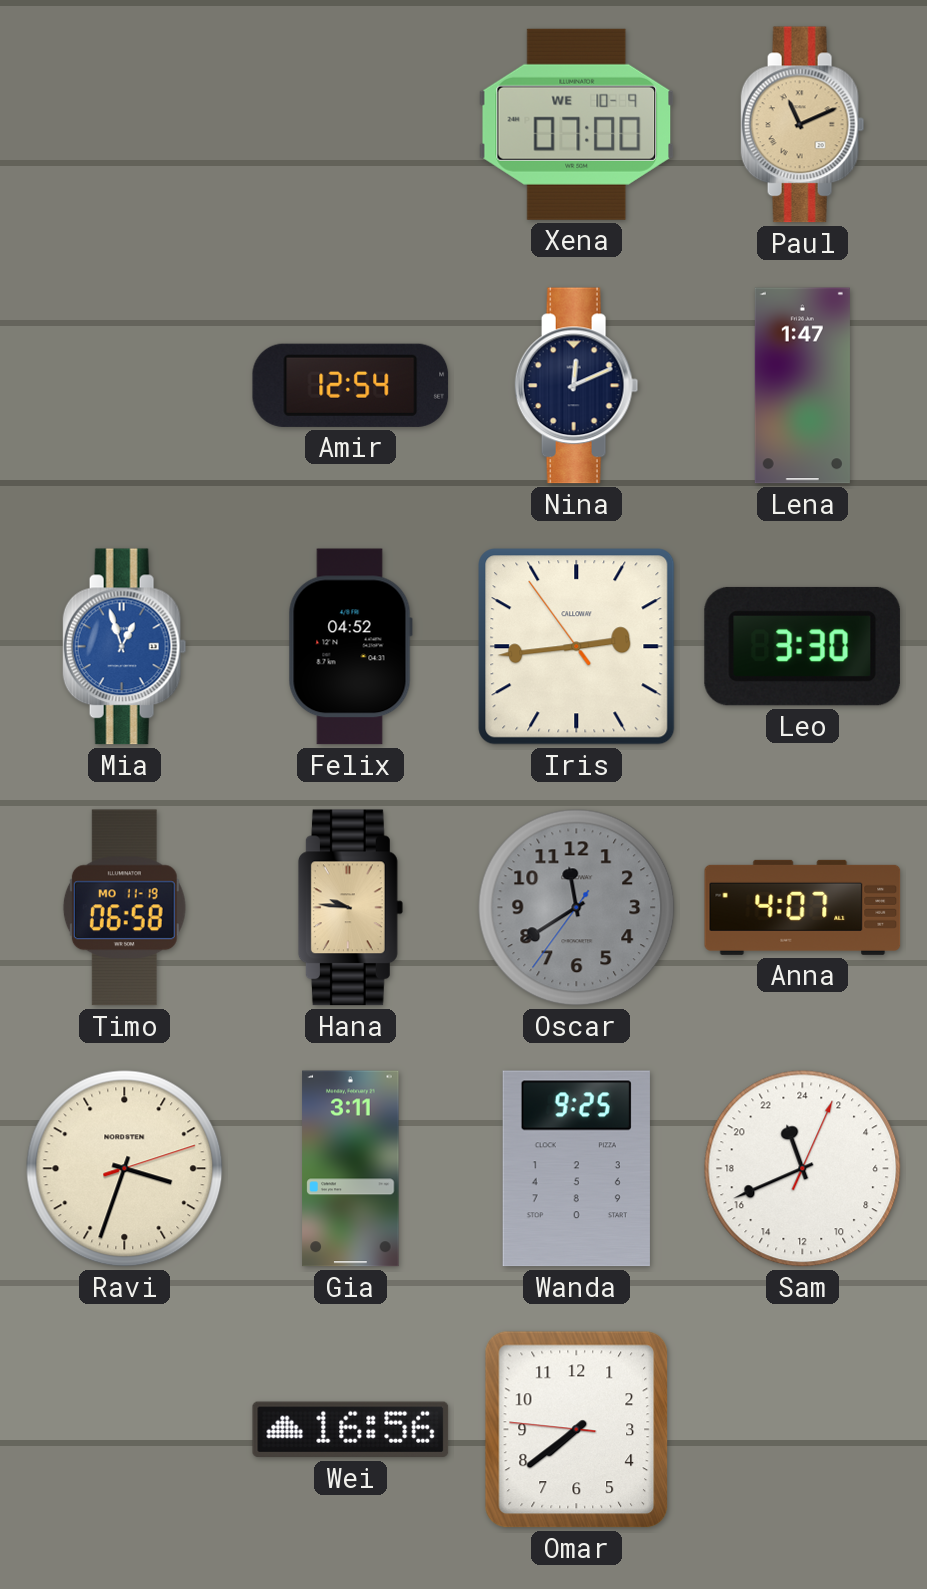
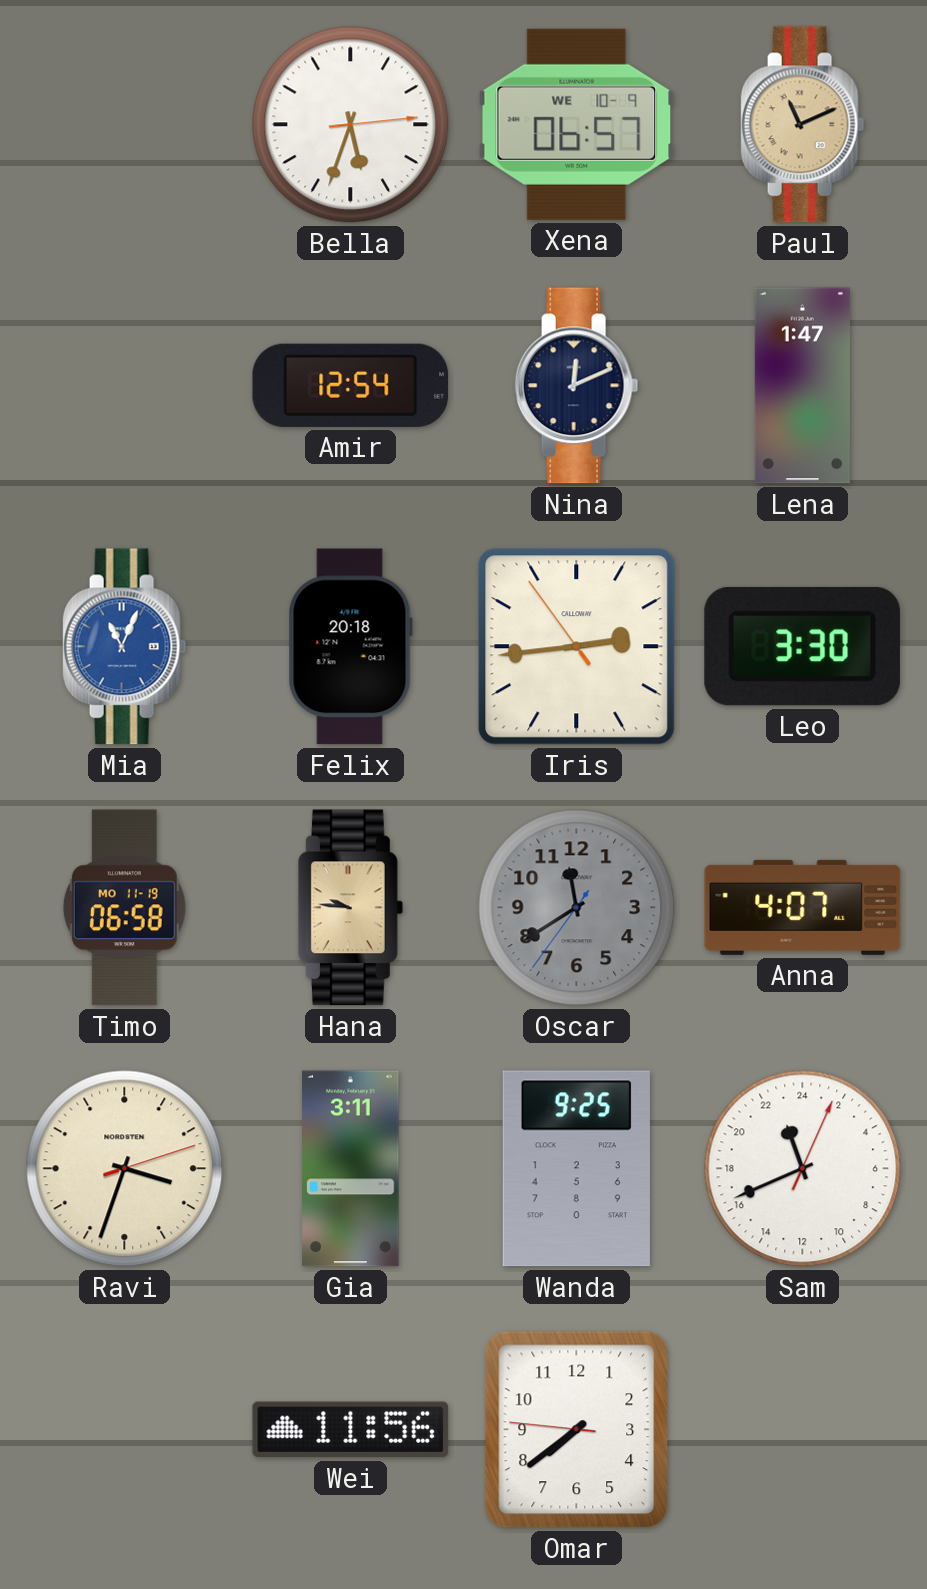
Bella: none -> 5:33 (351, 125)
Xena: 07:00 -> 06:57 (577, 124)
Mia: 12:57 -> 11:04 (125, 647)
Felix: 04:52 -> 20:18 (350, 647)
Wei: 16:56 -> 11:56 (351, 1430)
